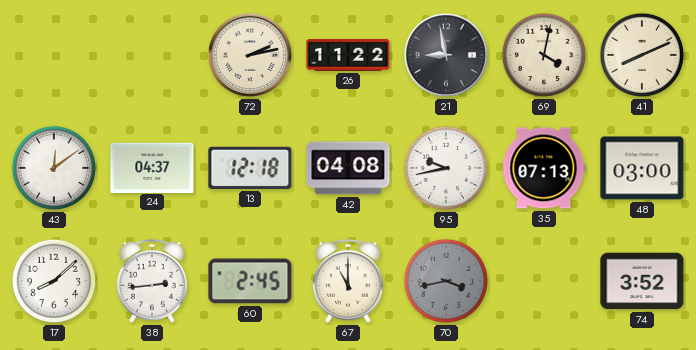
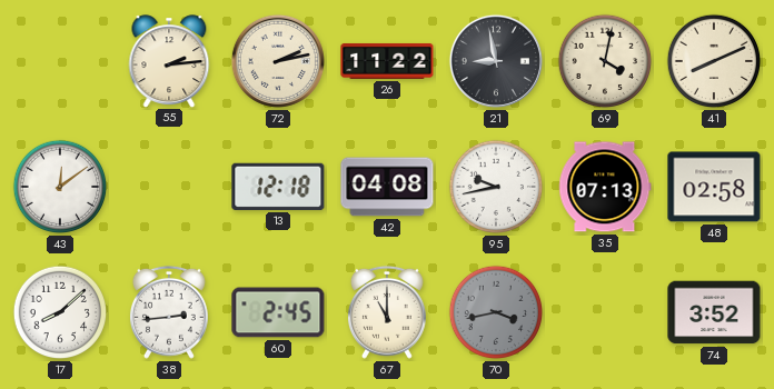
55: none -> 2:14 (169, 61)
24: 04:37 -> none (152, 167)
48: 03:00 -> 02:58 (714, 187)
